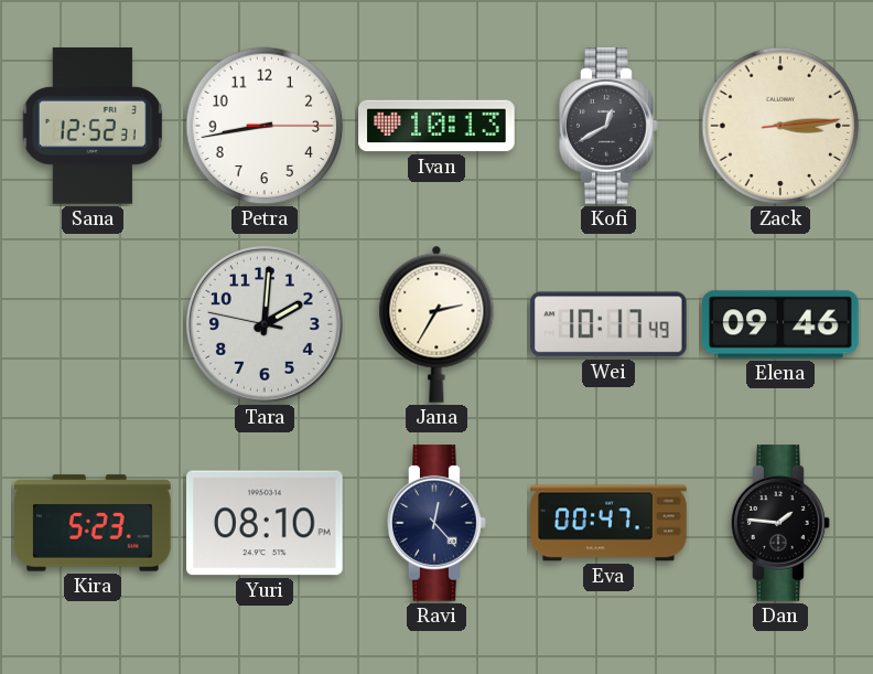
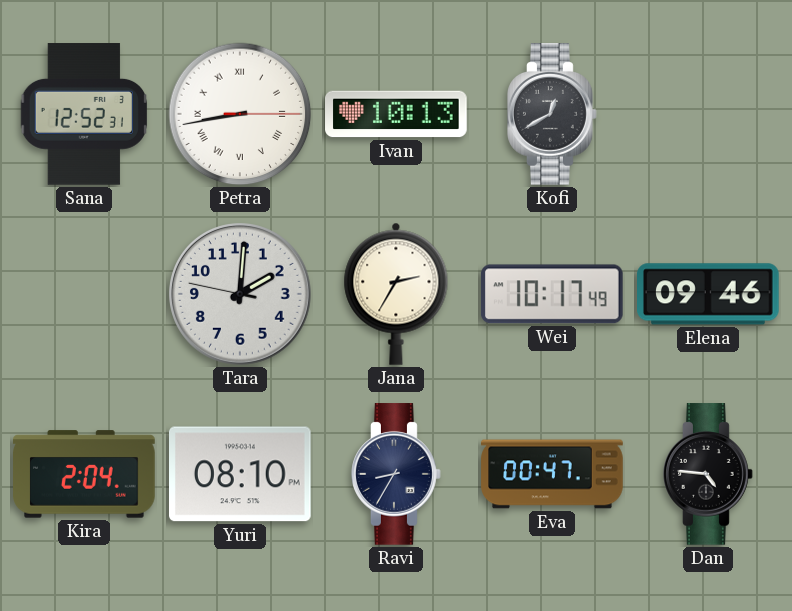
Petra numerals: Arabic -> Roman (240, 114)
Zack: 3:14 -> none (780, 126)
Kira: 5:23 -> 2:04 (84, 474)
Ravi: 12:23 -> 8:35 (396, 474)
Dan: 1:46 -> 4:46 (708, 474)
